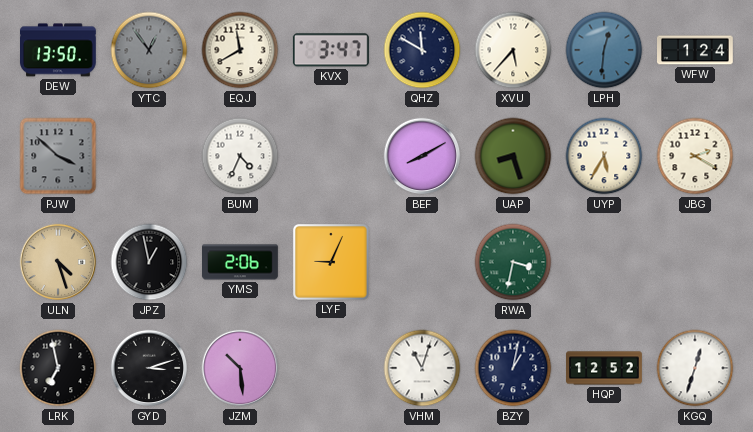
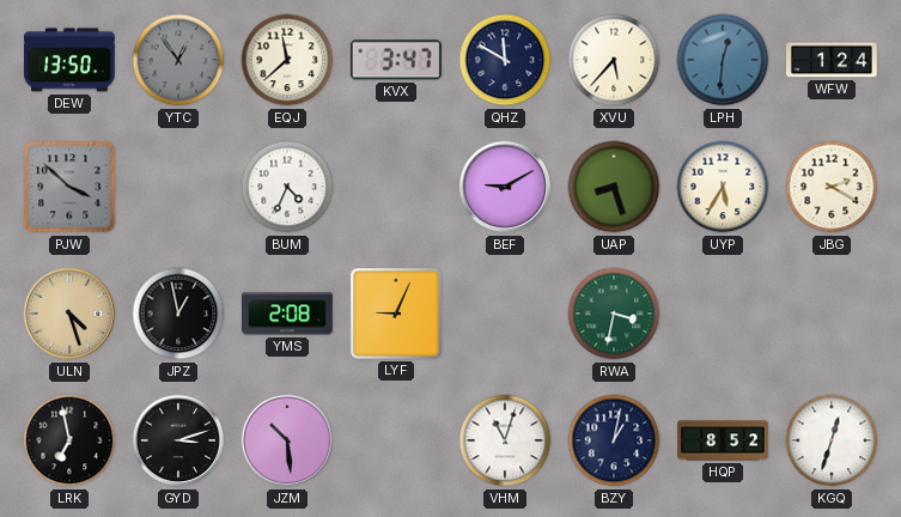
EQJ: 11:40 -> 11:38 (287, 60)
BEF: 8:10 -> 9:10 (505, 187)
YMS: 2:06 -> 2:08 (288, 314)
HQP: 12:52 -> 8:52 (723, 440)
